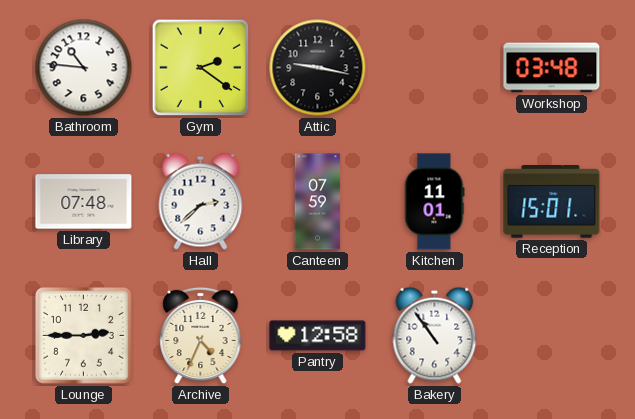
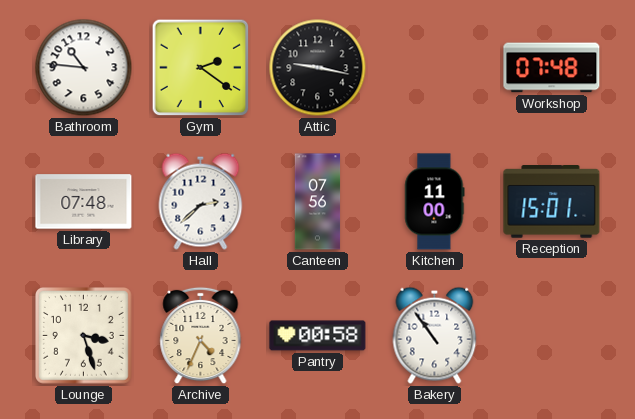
Workshop: 03:48 -> 07:48 (552, 68)
Canteen: 07:59 -> 07:56 (318, 202)
Kitchen: 11:01 -> 11:00 (435, 202)
Lounge: 2:45 -> 3:27 (84, 336)
Pantry: 12:58 -> 00:58 (318, 336)
